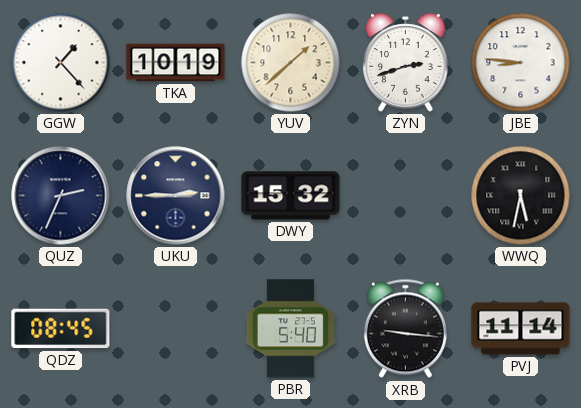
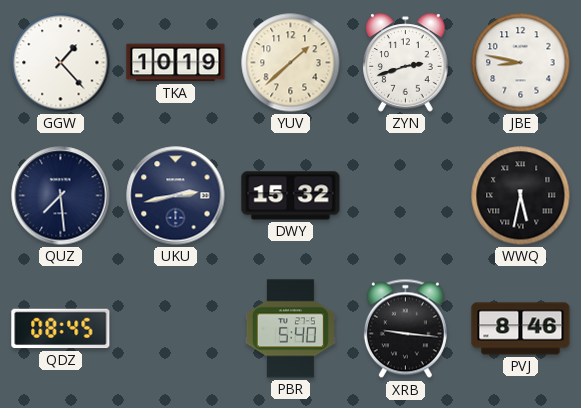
JBE: 8:46 -> 8:47 (521, 63)
QUZ: 2:34 -> 7:29 (61, 196)
UKU: 2:45 -> 2:43 (176, 196)
PVJ: 11:14 -> 8:46 (521, 329)
